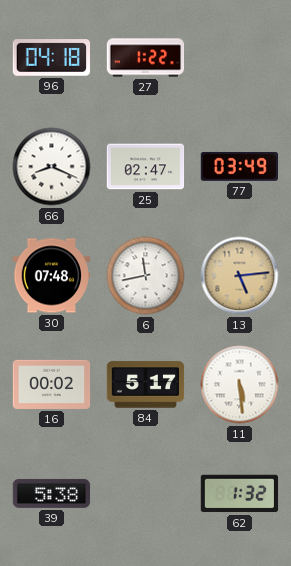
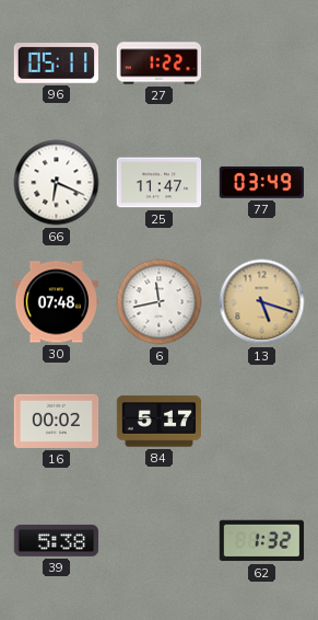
96: 04:18 -> 05:11 (56, 64)
66: 8:19 -> 6:19 (57, 183)
25: 02:47 -> 11:47 (160, 183)
13: 5:14 -> 5:18 (262, 302)
11: 5:29 -> none (240, 385)
